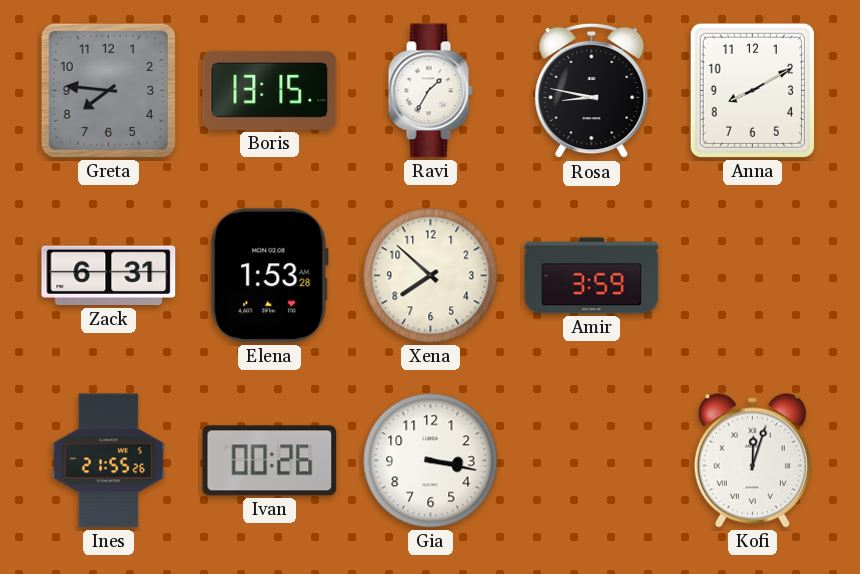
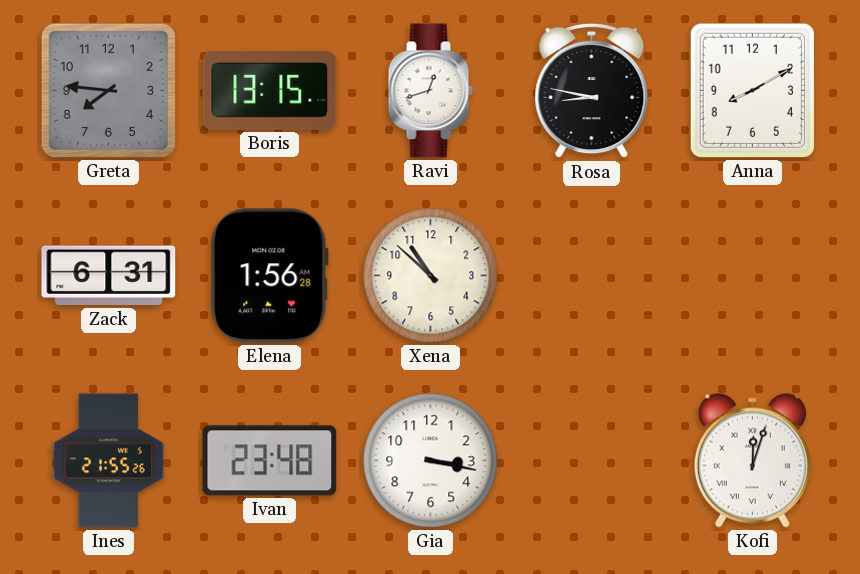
Ravi: 1:35 -> 12:42 (430, 91)
Elena: 1:53 -> 1:56 (269, 276)
Xena: 7:52 -> 10:52 (431, 276)
Amir: 3:59 -> none (592, 276)
Ivan: 00:26 -> 23:48 (270, 461)
